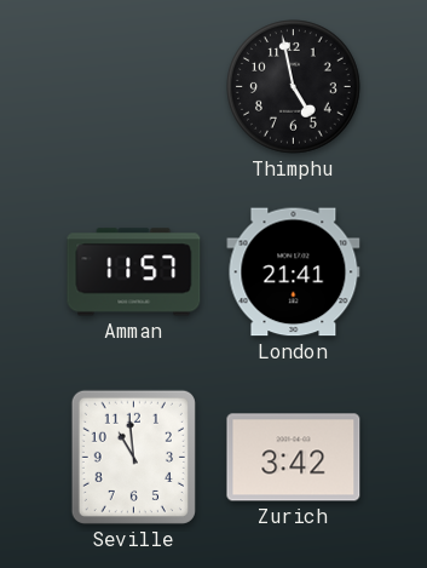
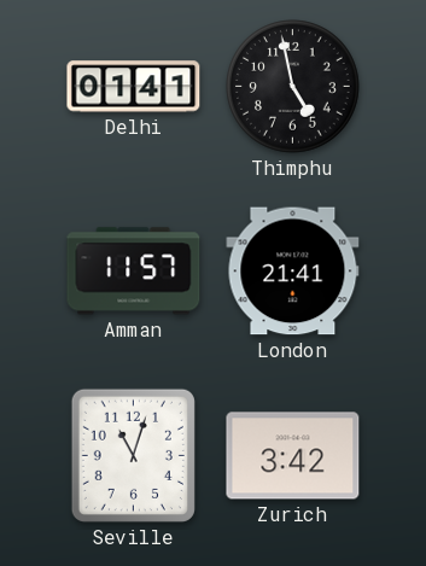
Delhi: none -> 01:41 (134, 87)
Seville: 10:59 -> 11:03 (133, 455)
